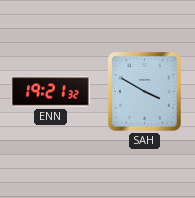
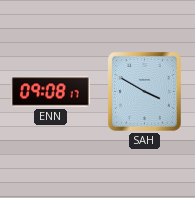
ENN: 19:21 -> 09:08 (51, 92)
